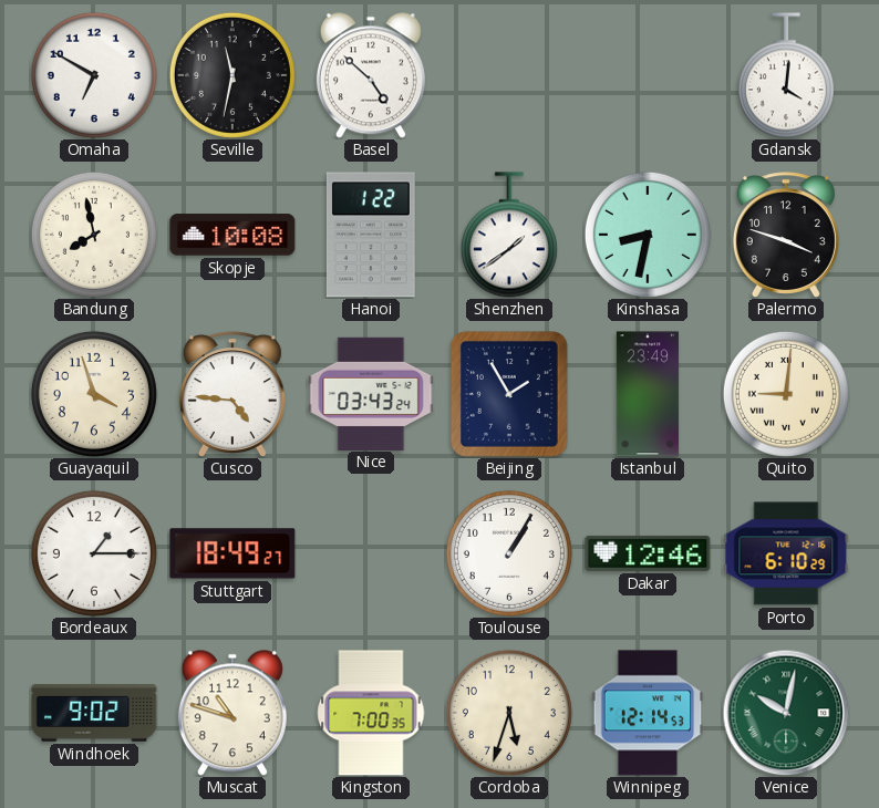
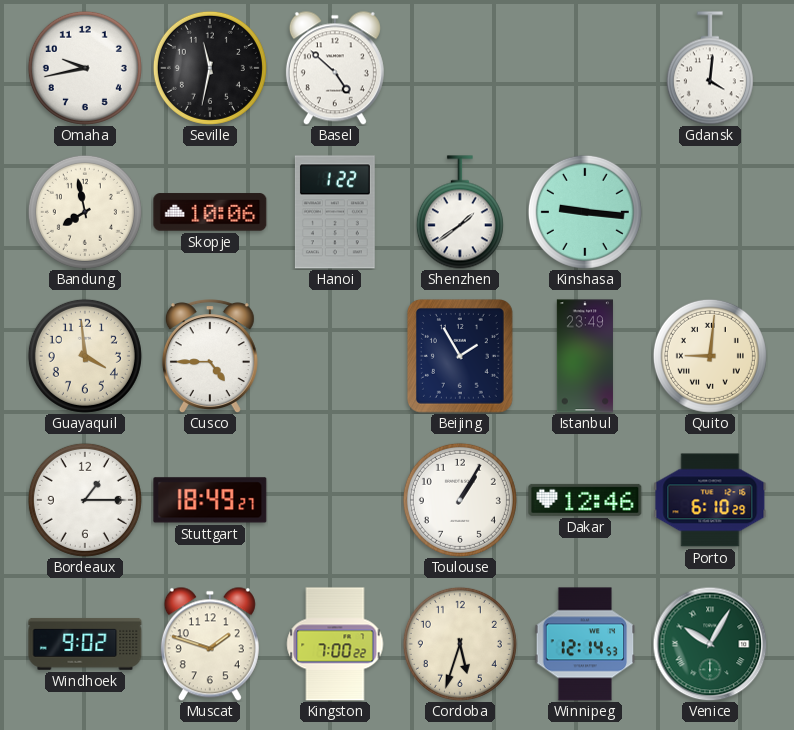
Omaha: 6:50 -> 9:43 (85, 68)
Skopje: 10:08 -> 10:06 (210, 212)
Kinshasa: 8:32 -> 9:16 (585, 212)
Palermo: 3:48 -> none (786, 235)
Guayaquil: 3:57 -> 3:59 (85, 356)
Cusco: 4:46 -> 4:45 (210, 356)
Nice: 03:43 -> none (371, 393)
Muscat: 10:48 -> 1:48 (210, 644)
Kingston: 7:00:35 -> 7:00:22 (335, 644)
Venice: 10:02 -> 10:05 (710, 644)
